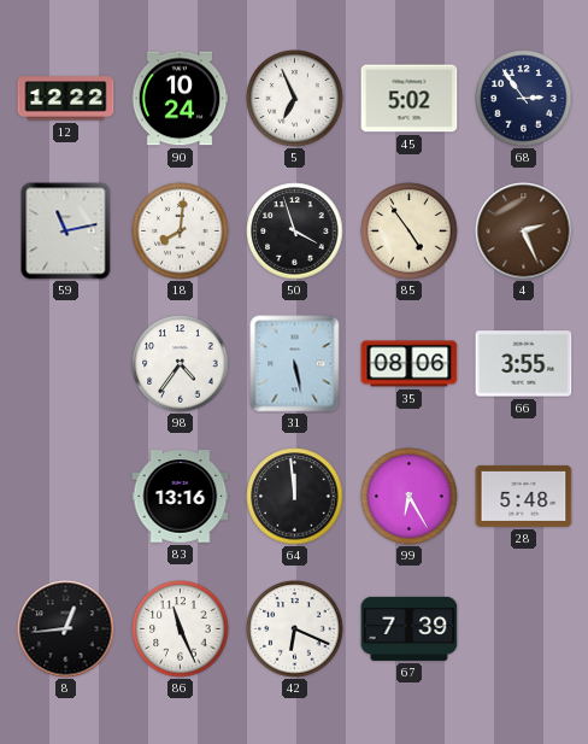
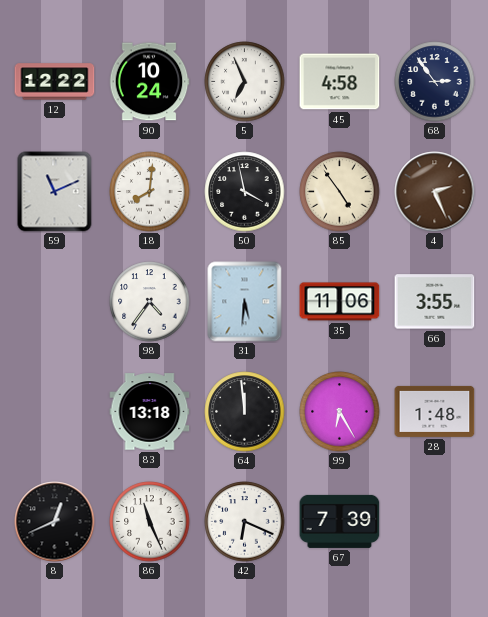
45: 5:02 -> 4:58 (340, 82)
59: 11:13 -> 11:11 (55, 192)
50: 3:57 -> 3:58 (245, 192)
31: 5:28 -> 5:31 (245, 302)
35: 08:06 -> 11:06 (340, 302)
83: 13:16 -> 13:18 (150, 412)
28: 5:48 -> 1:48 (435, 411)
8: 12:44 -> 12:41 (55, 522)
